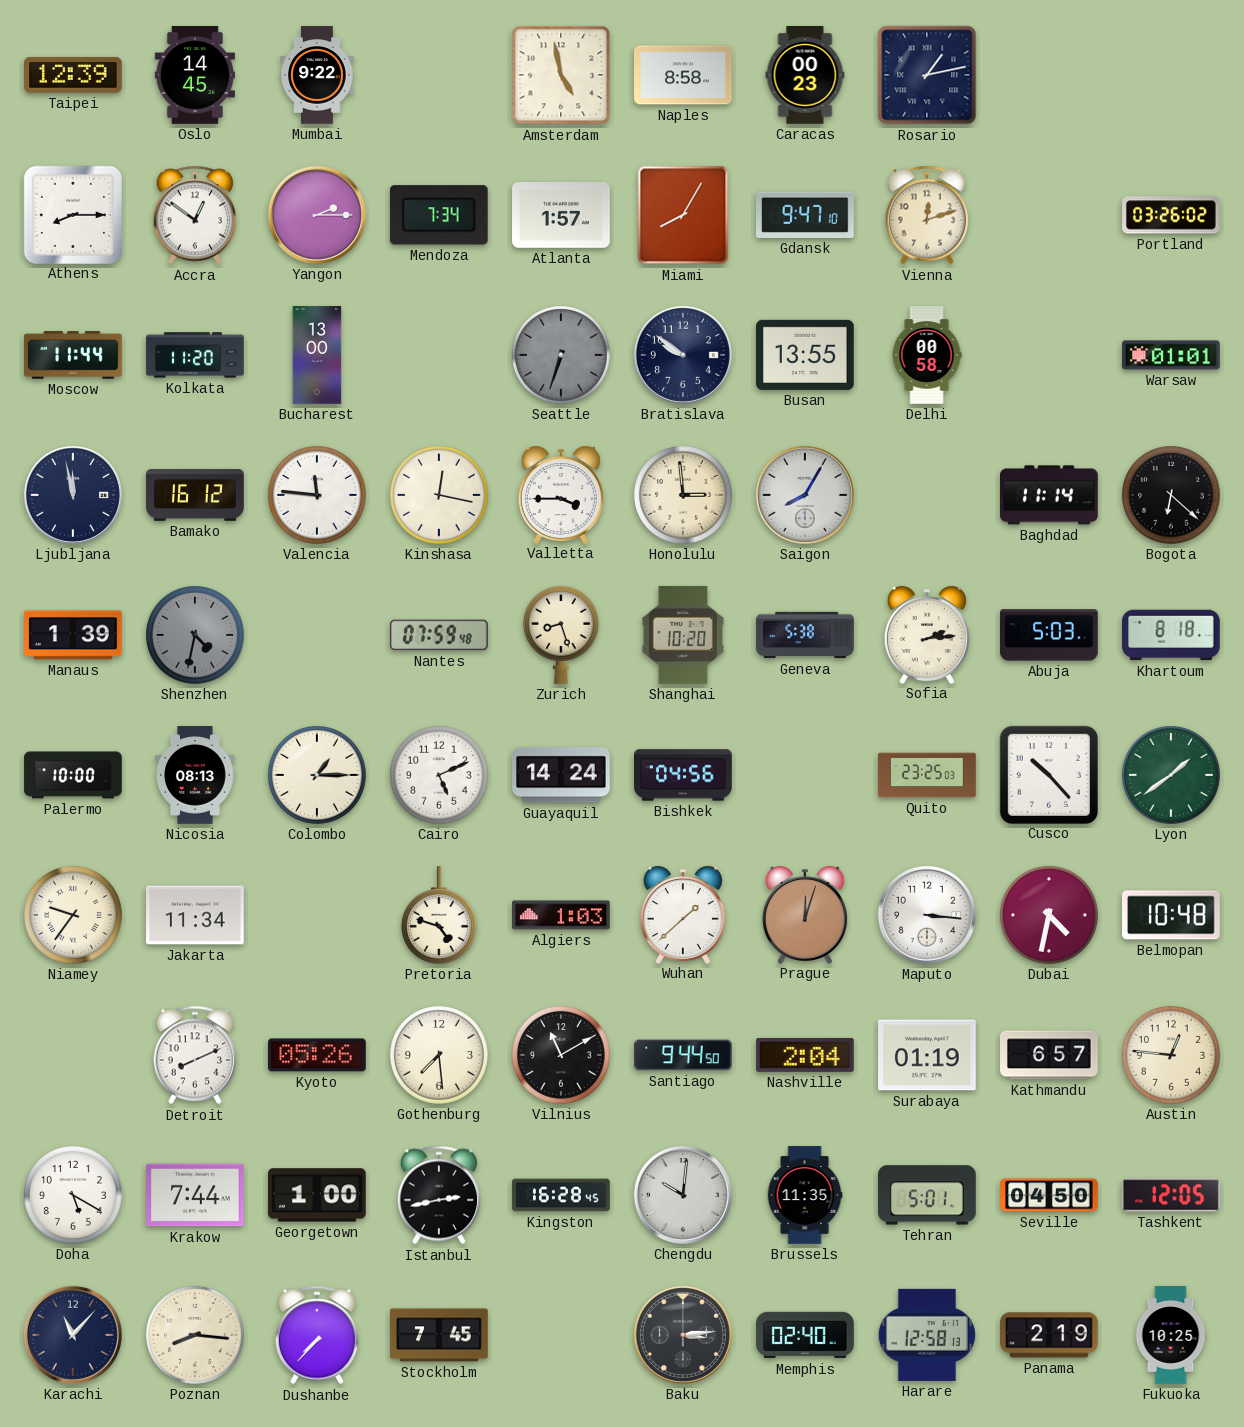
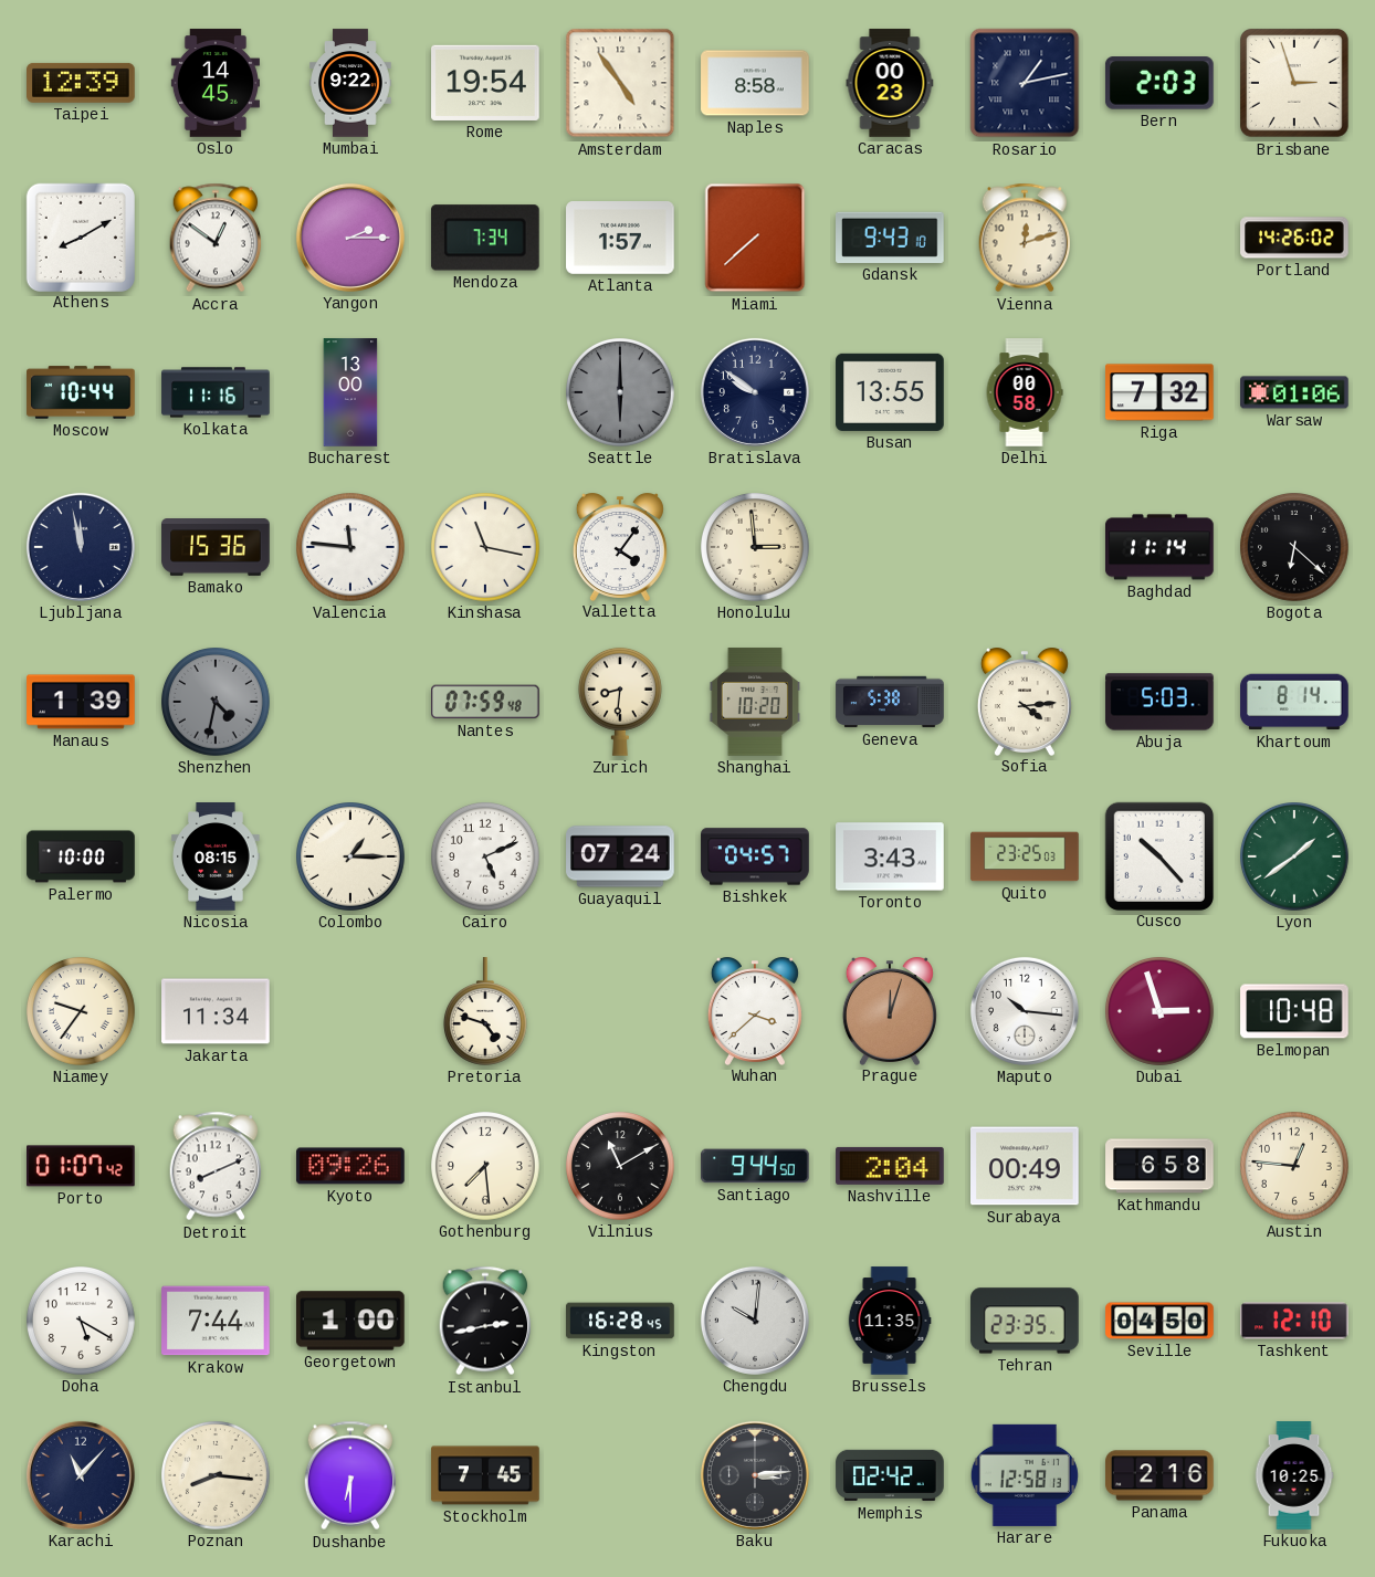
Rome: none -> 19:54 (485, 83)
Amsterdam: 4:58 -> 4:54 (620, 83)
Bern: none -> 2:03 (1159, 83)
Brisbane: none -> 2:57 (1294, 83)
Athens: 8:15 -> 8:10 (80, 236)
Miami: 8:05 -> 7:38 (755, 238)
Gdansk: 9:47 -> 9:43 (891, 238)
Portland: 03:26 -> 14:26 (1294, 238)
Moscow: 11:44 -> 10:44 (81, 392)
Kolkata: 11:20 -> 11:16 (216, 392)
Seattle: 6:33 -> 6:00 (621, 393)
Riga: none -> 7:32 (1161, 392)
Warsaw: 01:01 -> 01:06 (1294, 392)
Bamako: 16:12 -> 15:36 (216, 548)
Kinshasa: 12:17 -> 11:17 (486, 548)
Valletta: 3:45 -> 4:06 (620, 547)
Saigon: 8:05 -> none (805, 495)
Zurich: 8:27 -> 8:31 (620, 702)
Sofia: 2:14 -> 4:14 (1025, 702)
Khartoum: 8:18 -> 8:14 (1294, 702)
Nicosia: 08:13 -> 08:15 (216, 856)
Guayaquil: 14:24 -> 07:24 (620, 856)
Bishkek: 04:56 -> 04:57 (755, 856)
Toronto: none -> 3:43 (890, 856)
Algiers: 1:03 -> none (561, 915)
Wuhan: 1:38 -> 3:38 (755, 1011)
Maputo: 3:16 -> 10:16 (1025, 1011)
Dubai: 4:32 -> 2:57 (1161, 1012)
Porto: none -> 01:07 (82, 1166)
Kyoto: 05:26 -> 09:26 (350, 1166)
Surabaya: 01:19 -> 00:49 (1026, 1166)
Kathmandu: 6:57 -> 6:58 (1159, 1166)
Tehran: 5:01 -> 23:35 (1025, 1321)
Tashkent: 12:05 -> 12:10 (1295, 1321)
Dushanbe: 7:37 -> 6:30 (350, 1475)
Memphis: 02:40 -> 02:42 (890, 1475)
Panama: 2:19 -> 2:16 (1159, 1475)
